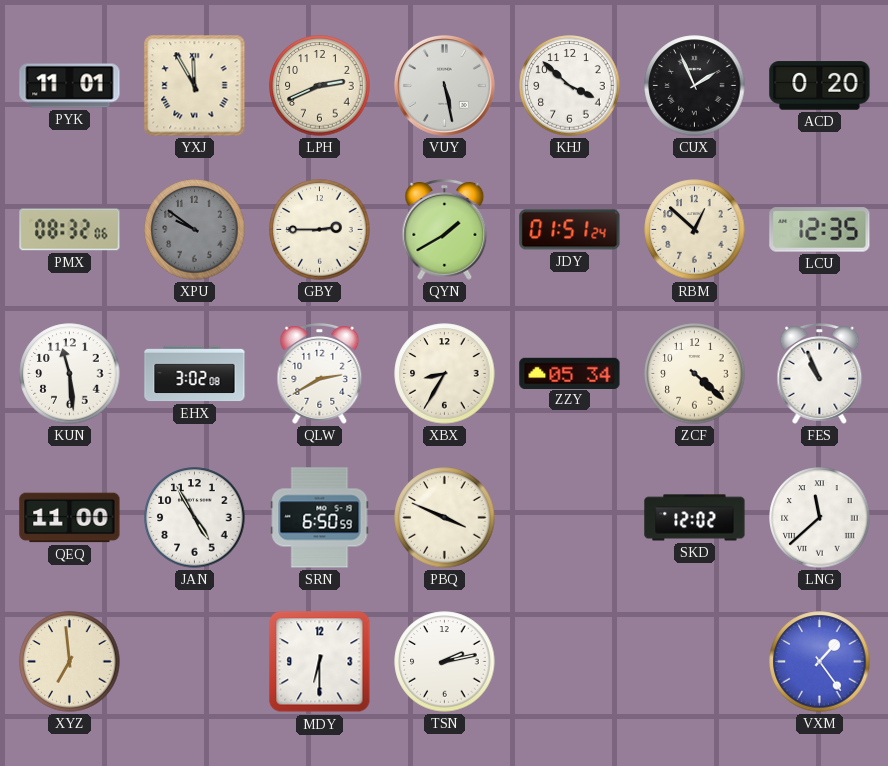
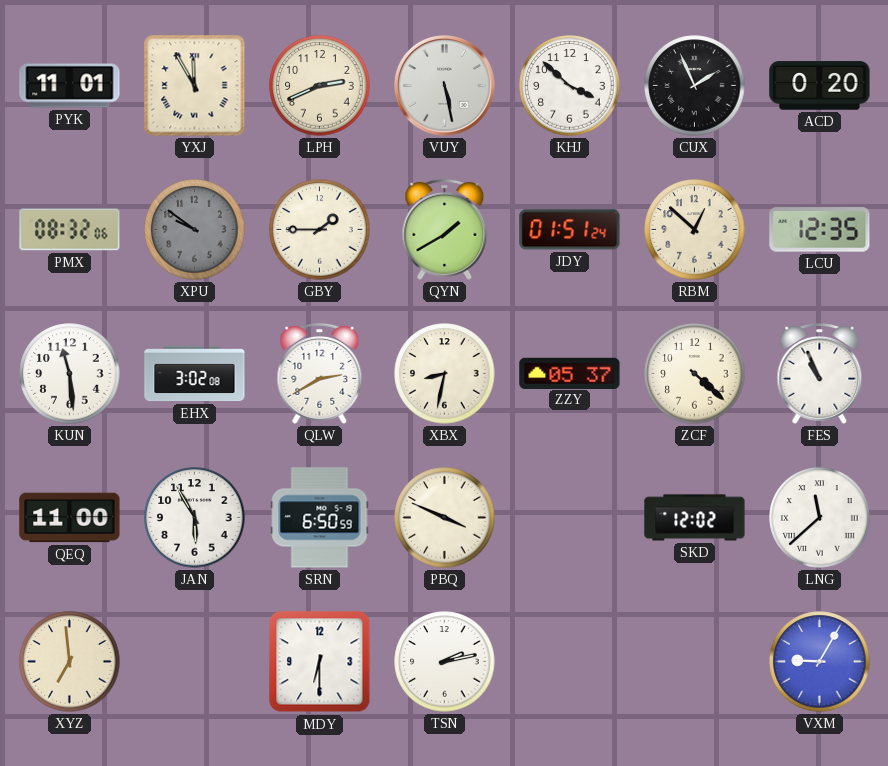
GBY: 2:45 -> 1:45 (320, 230)
XBX: 8:35 -> 8:32 (445, 374)
ZZY: 05:34 -> 05:37 (570, 373)
JAN: 4:55 -> 5:55 (195, 518)
VXM: 1:24 -> 9:05 (820, 662)
